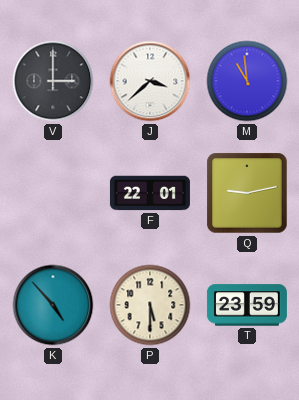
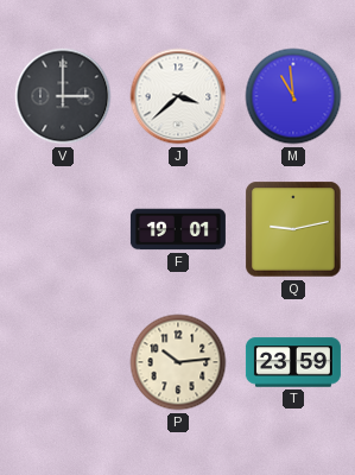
F: 22:01 -> 19:01 (178, 229)
K: 4:53 -> none (53, 305)
P: 5:30 -> 10:14 (178, 362)
